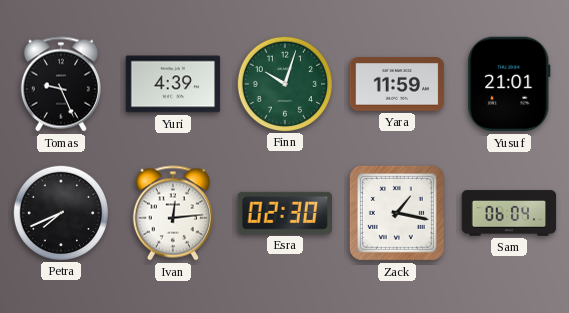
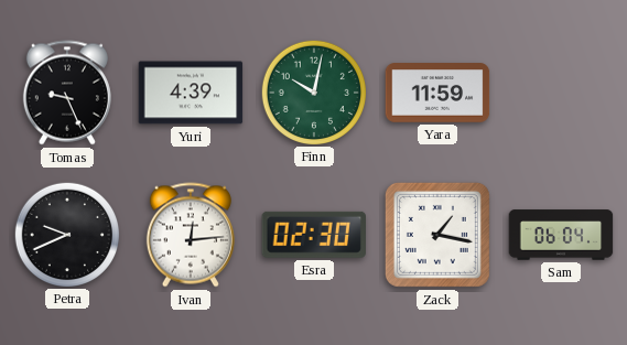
Finn: 10:03 -> 10:02 (313, 91)
Yusuf: 21:01 -> none (509, 84)
Petra: 7:41 -> 9:41 (66, 234)
